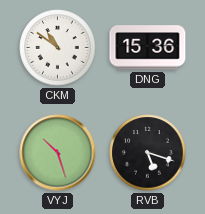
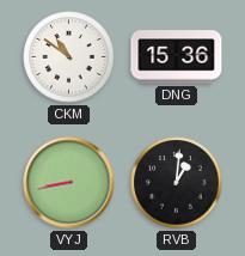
VYJ: 10:27 -> 8:43 (69, 183)
RVB: 5:18 -> 1:01 (177, 183)
